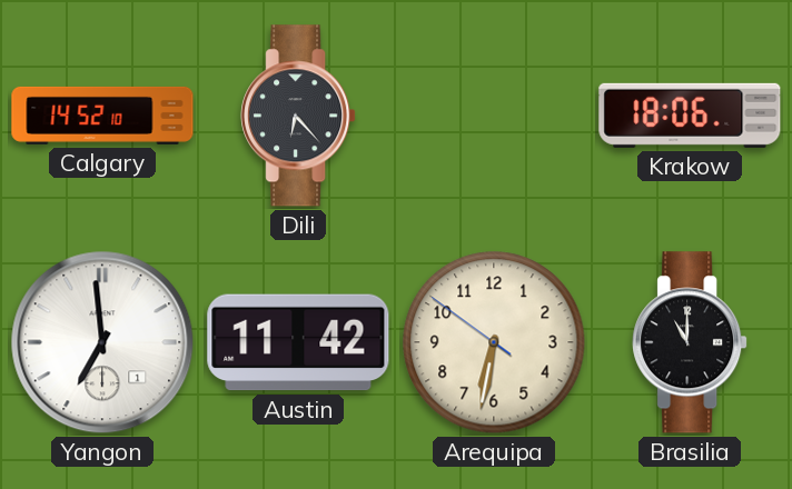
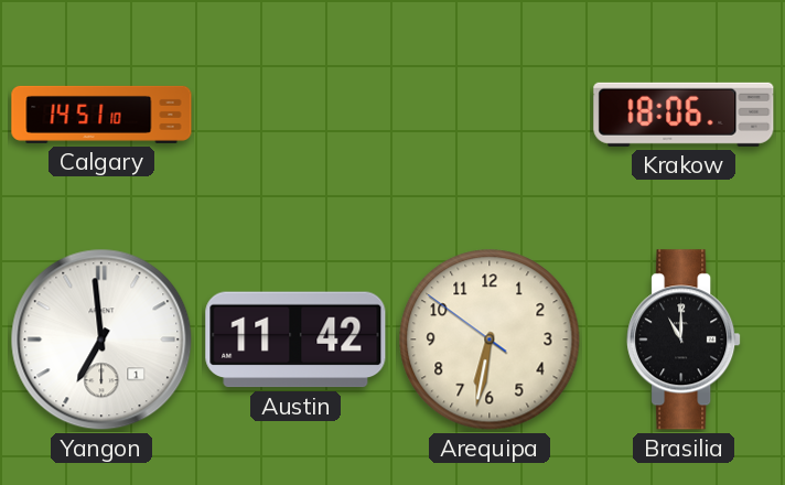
Calgary: 14:52 -> 14:51 (101, 115)
Dili: 6:23 -> none (298, 116)
